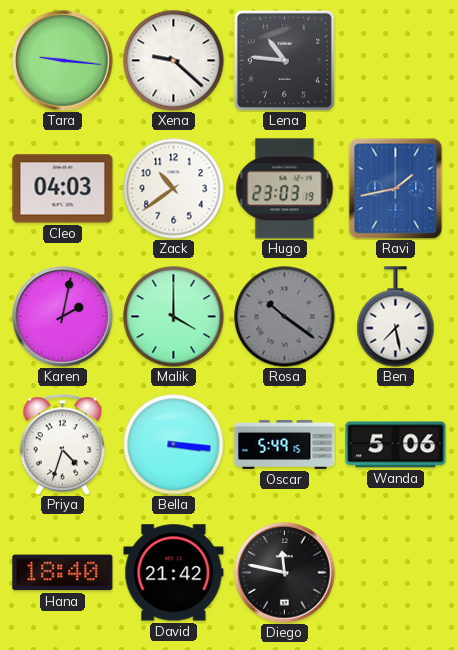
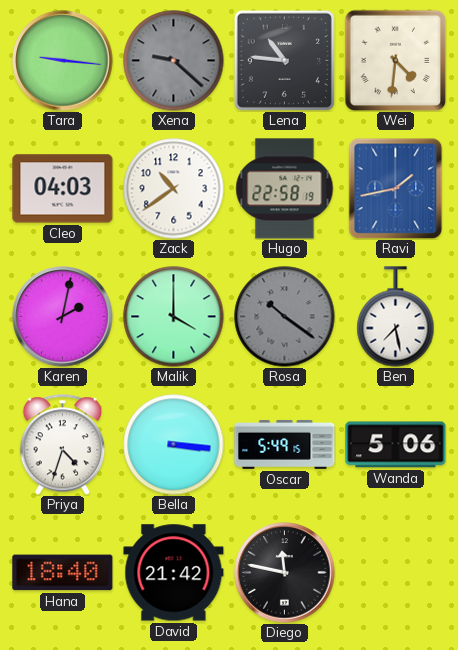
Xena dial: white -> grey (174, 61)
Wei: none -> 4:31 (395, 60)
Hugo: 23:03 -> 22:58 (285, 189)
